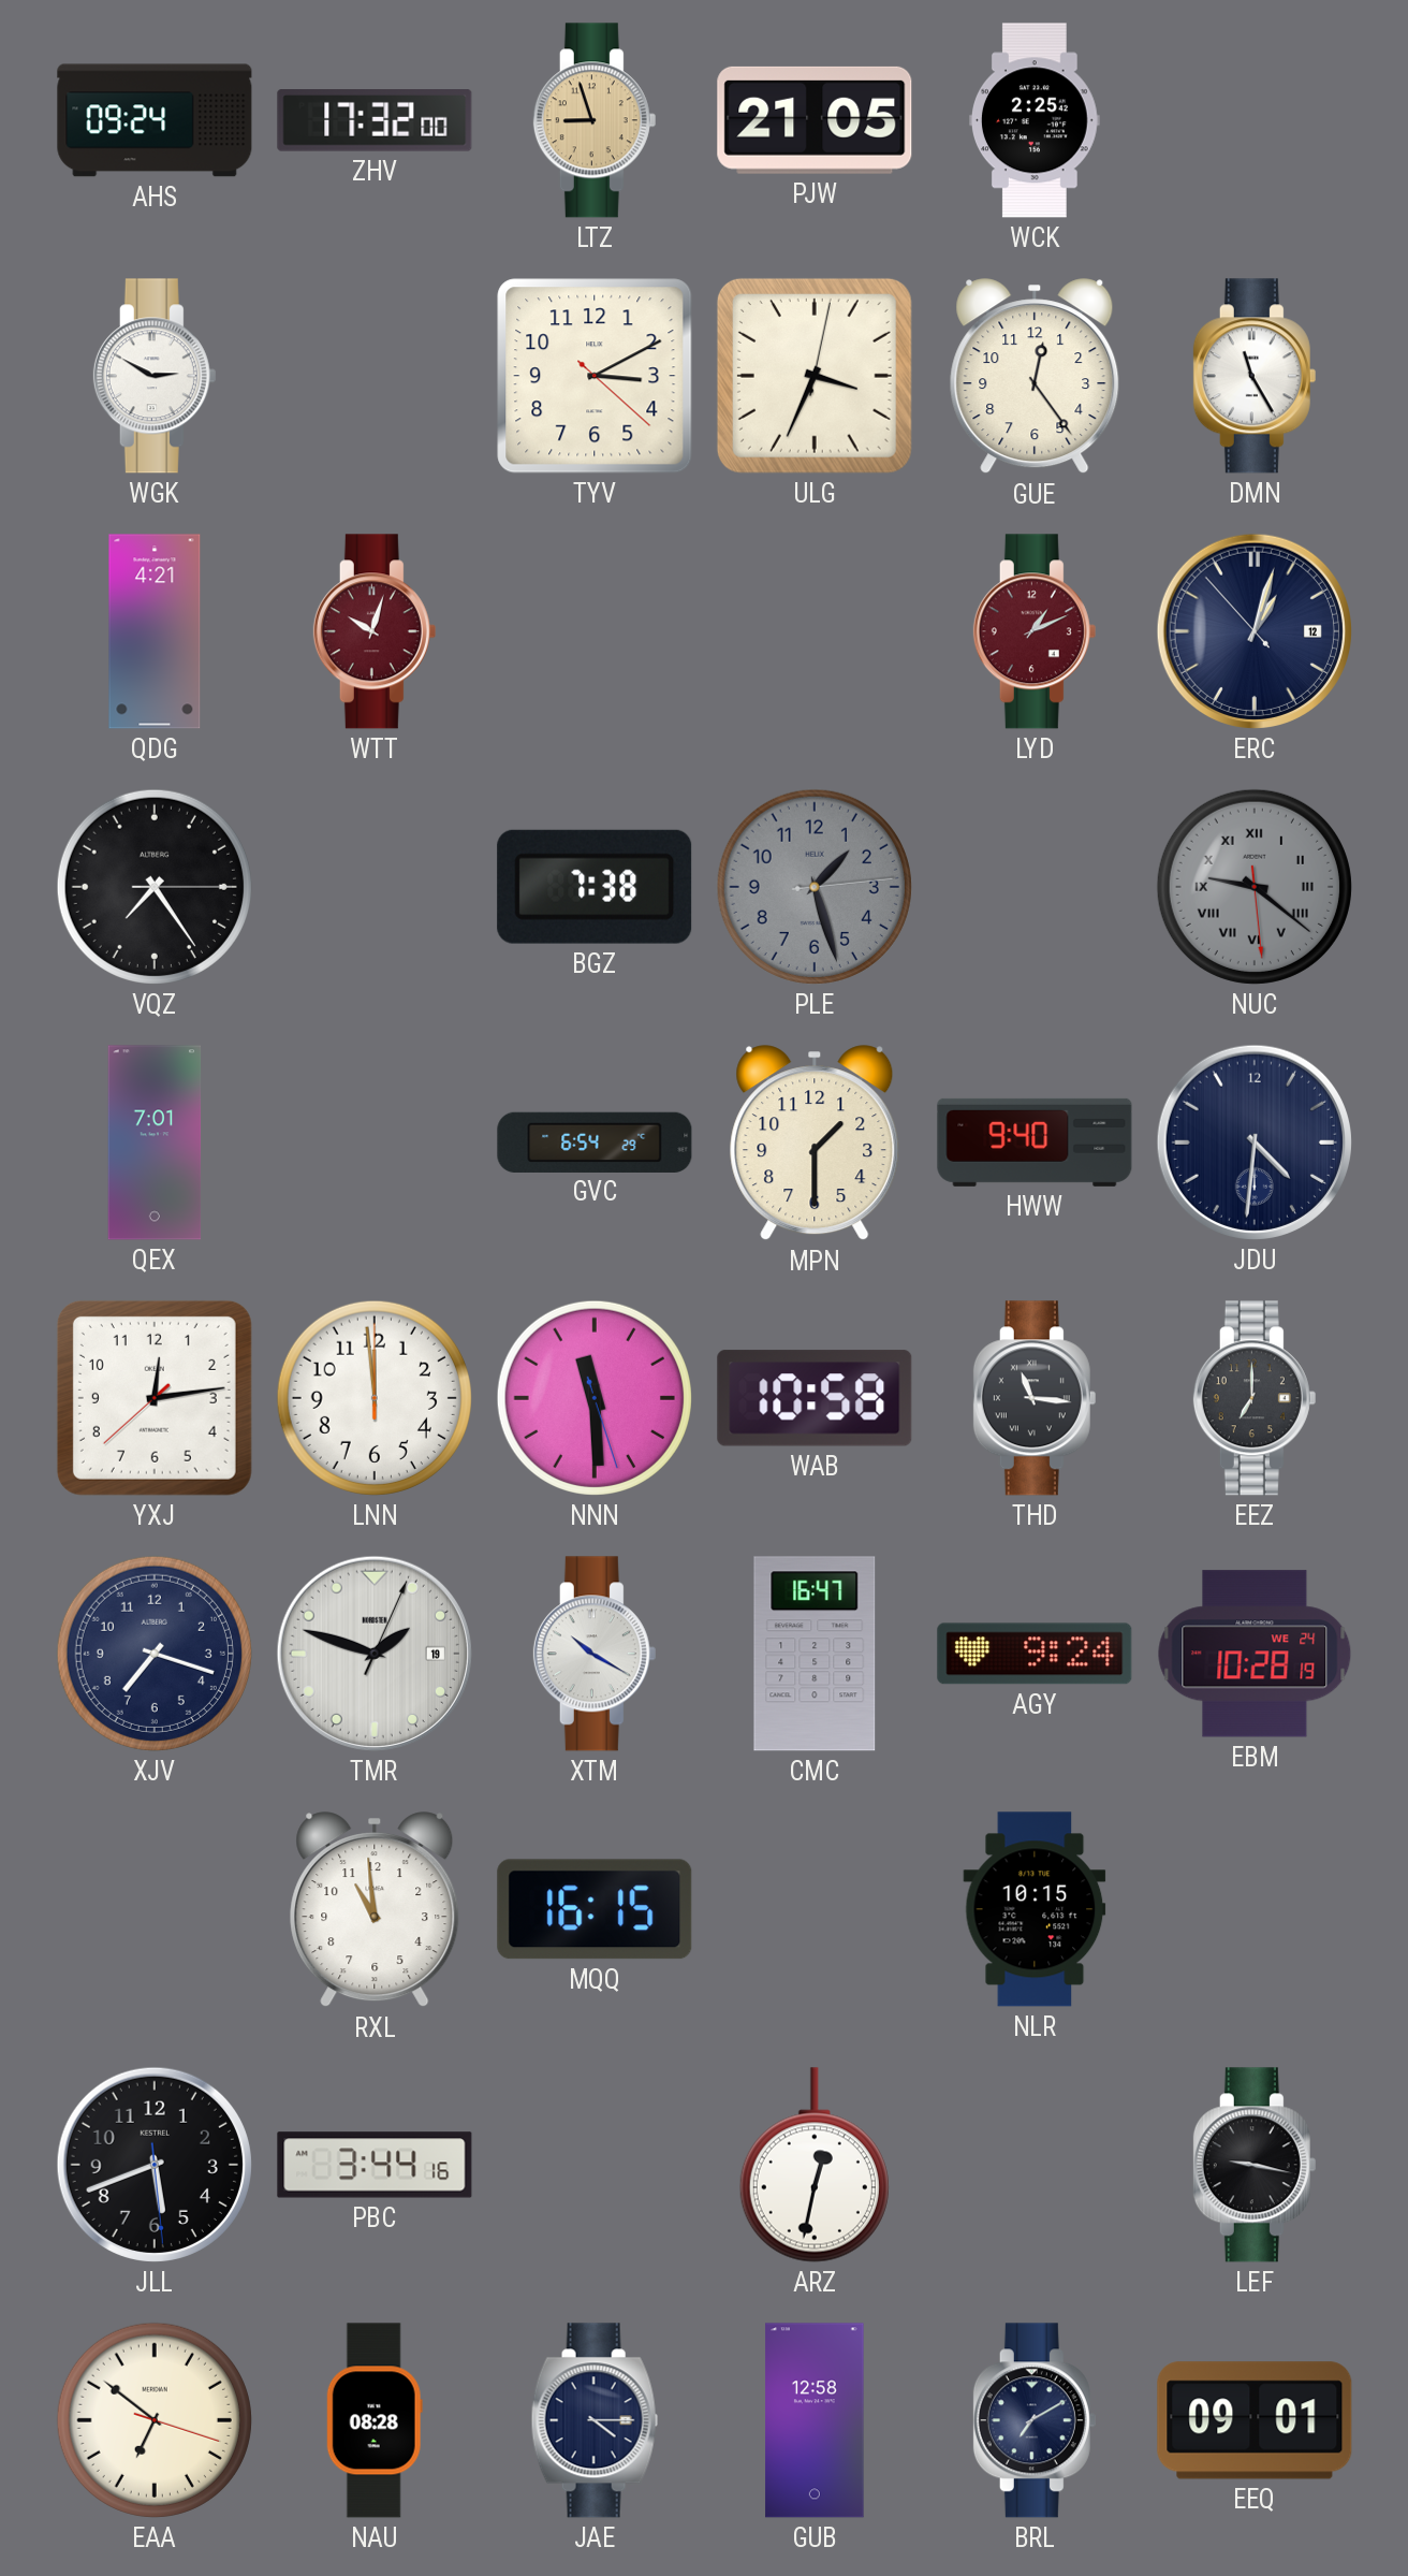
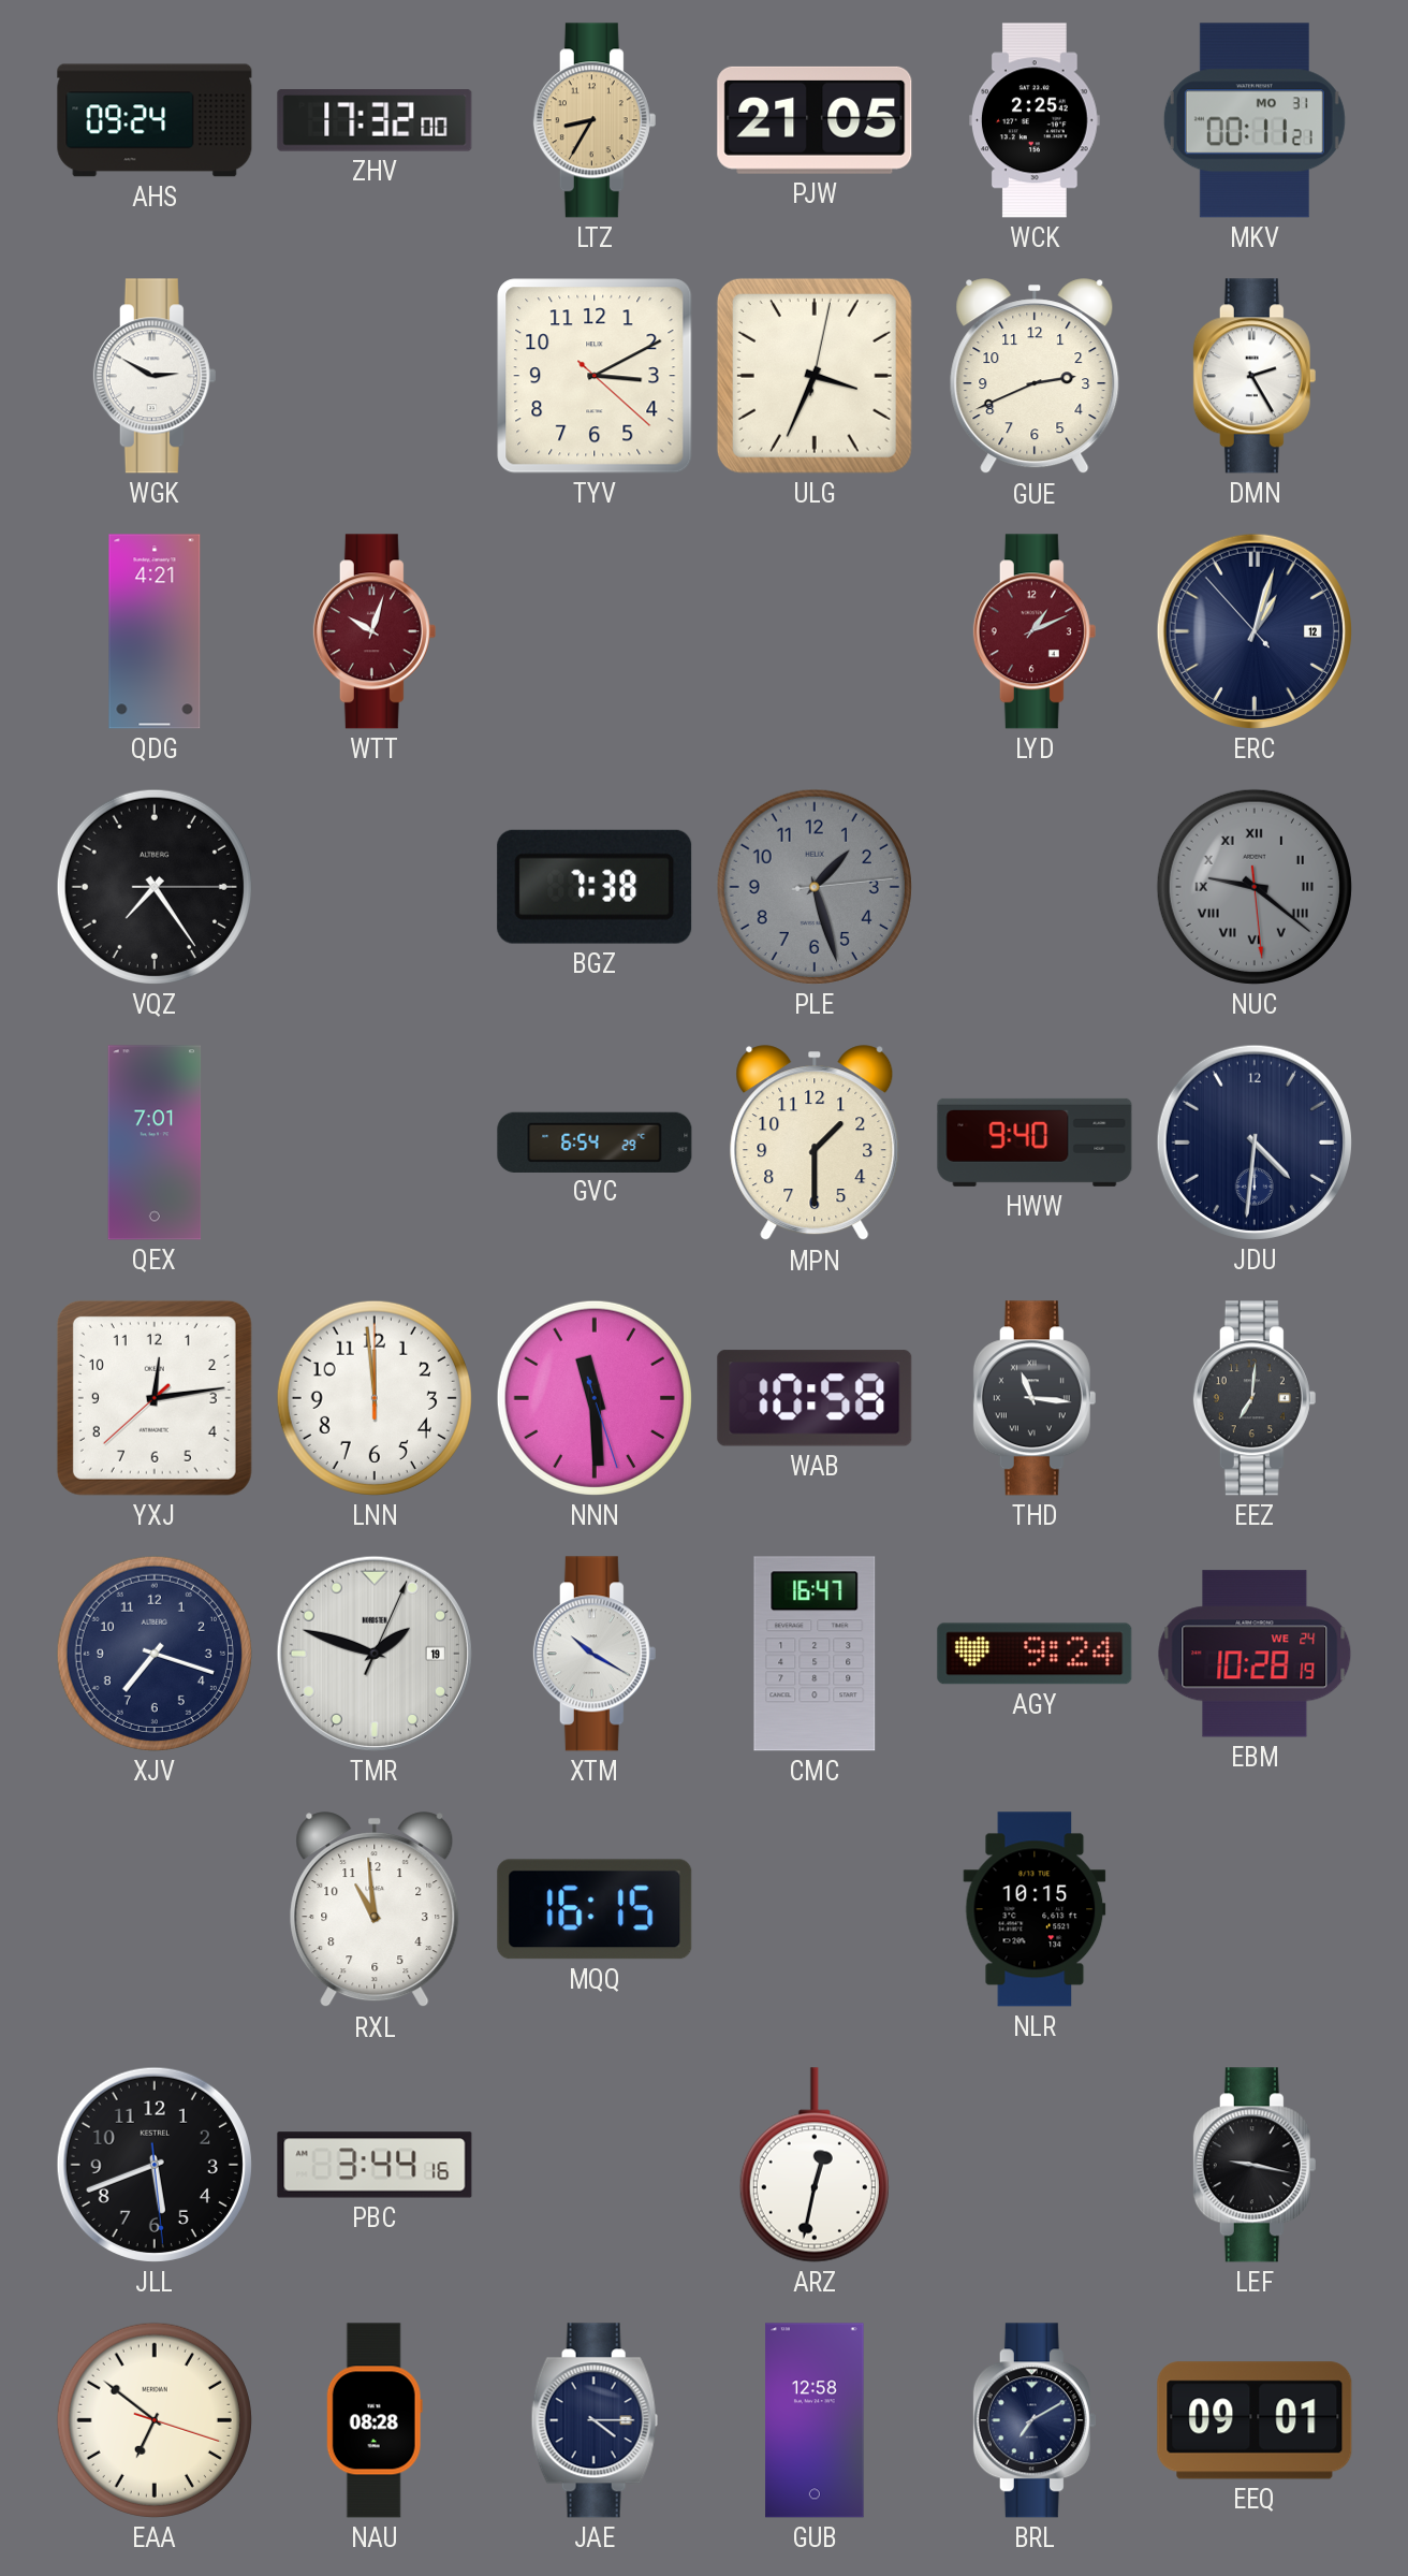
LTZ: 8:57 -> 8:35 (595, 120)
MKV: none -> 00:11 (1255, 120)
GUE: 12:24 -> 2:41 (1035, 377)
DMN: 11:25 -> 2:25 (1255, 376)
EEZ: 7:00 -> 7:01 (1255, 1398)
